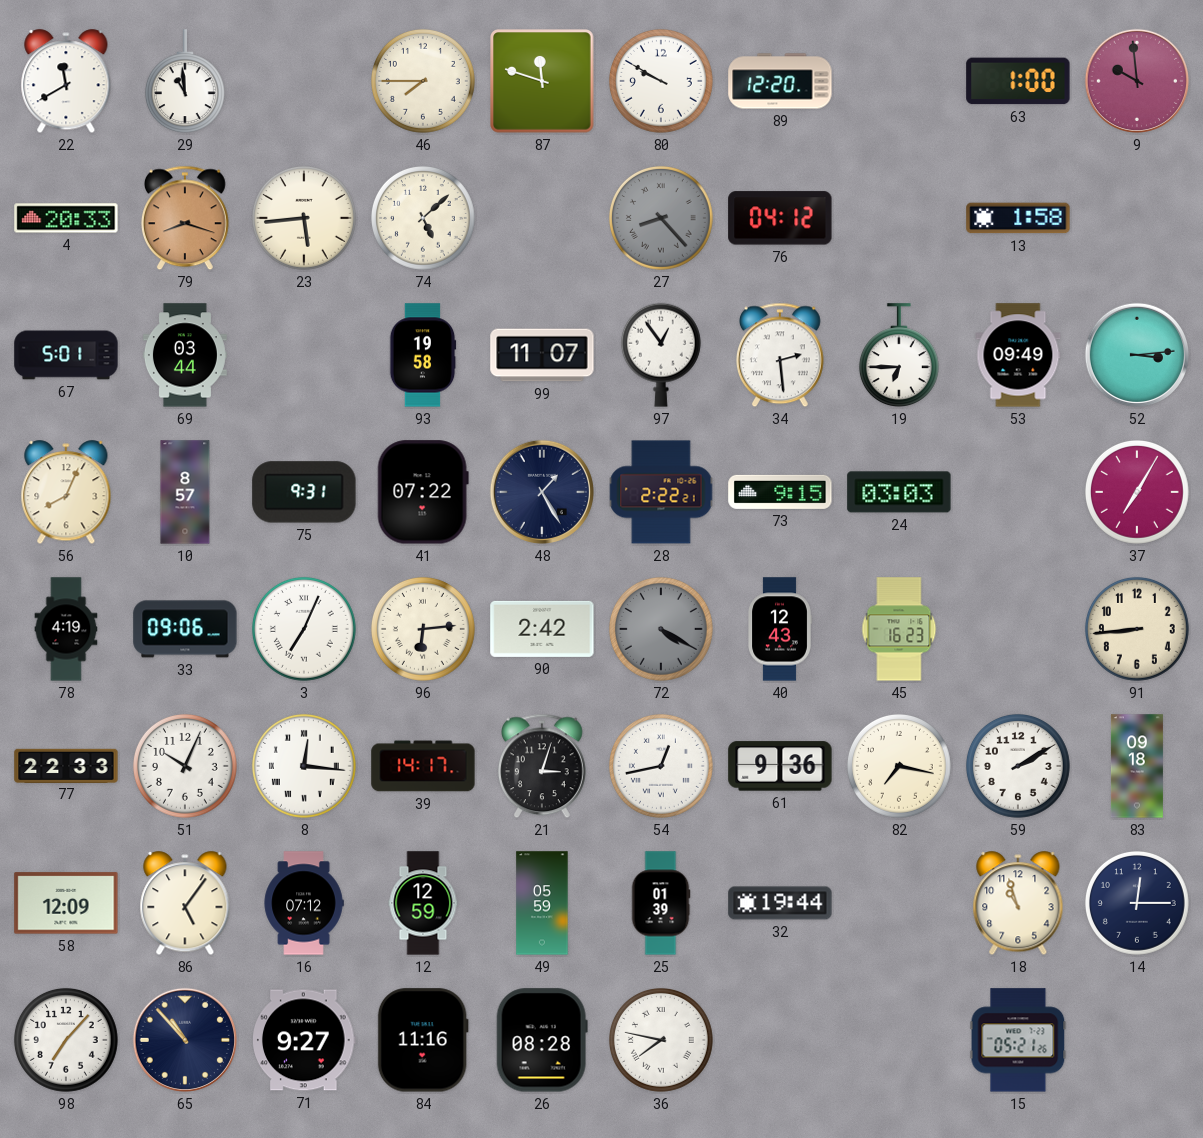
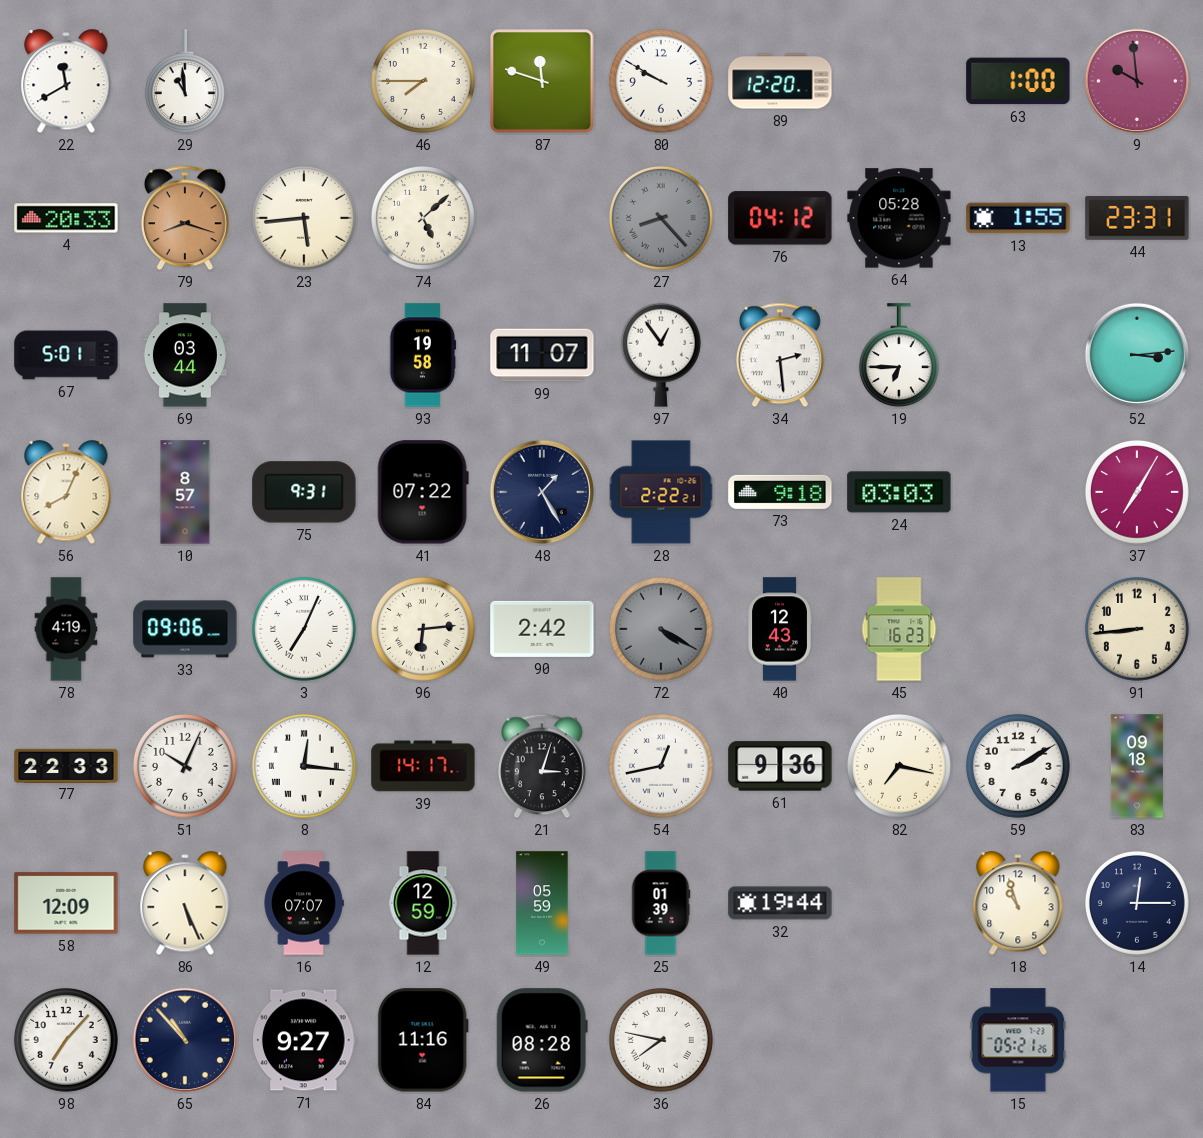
64: none -> 05:28 (899, 218)
13: 1:58 -> 1:55 (1018, 218)
44: none -> 23:31 (1137, 218)
53: 09:49 -> none (1018, 355)
73: 9:15 -> 9:18 (780, 492)
86: 5:06 -> 5:26 (185, 904)
16: 07:12 -> 07:07 (304, 903)
